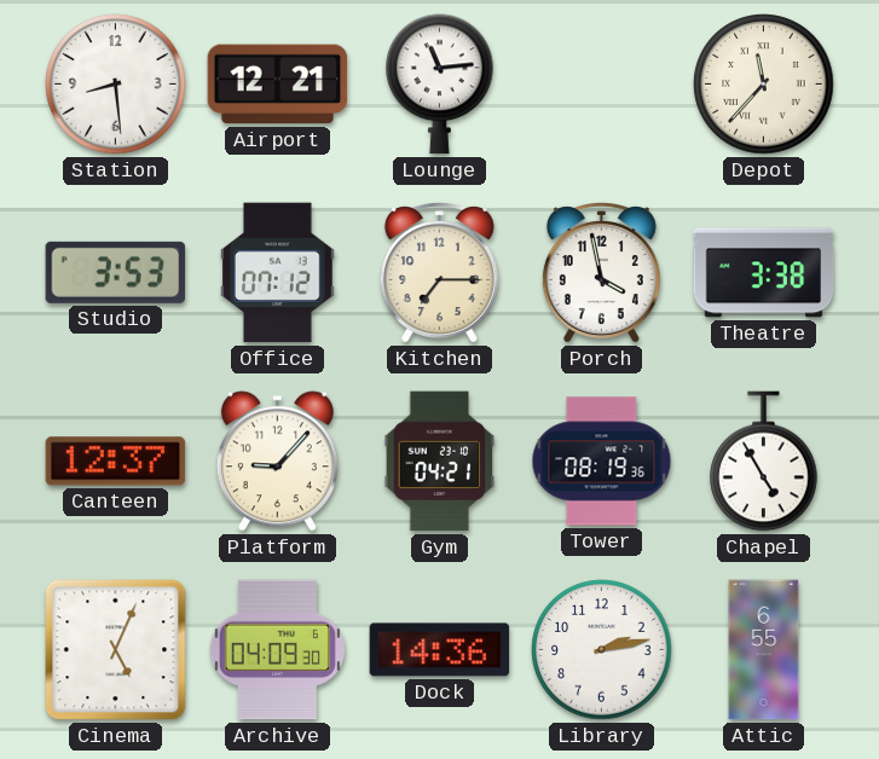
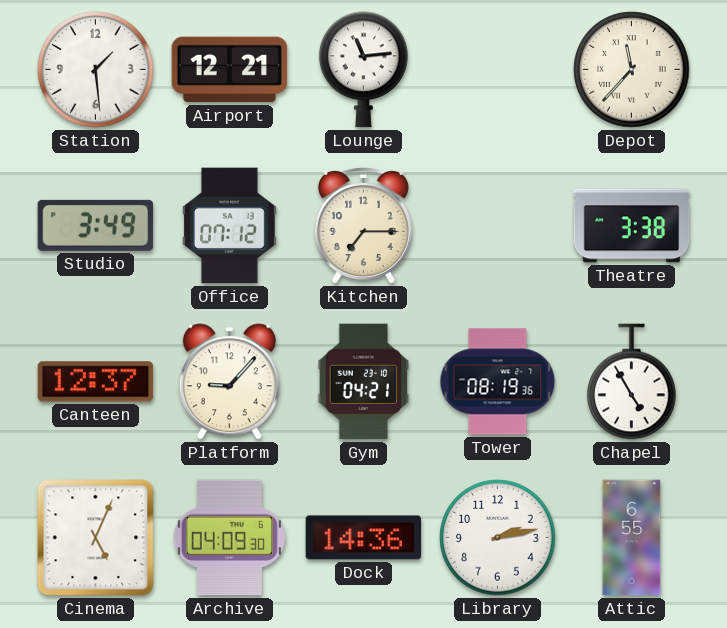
Station: 8:29 -> 1:29 (96, 70)
Studio: 3:53 -> 3:49 (96, 225)
Porch: 3:58 -> none (601, 273)
